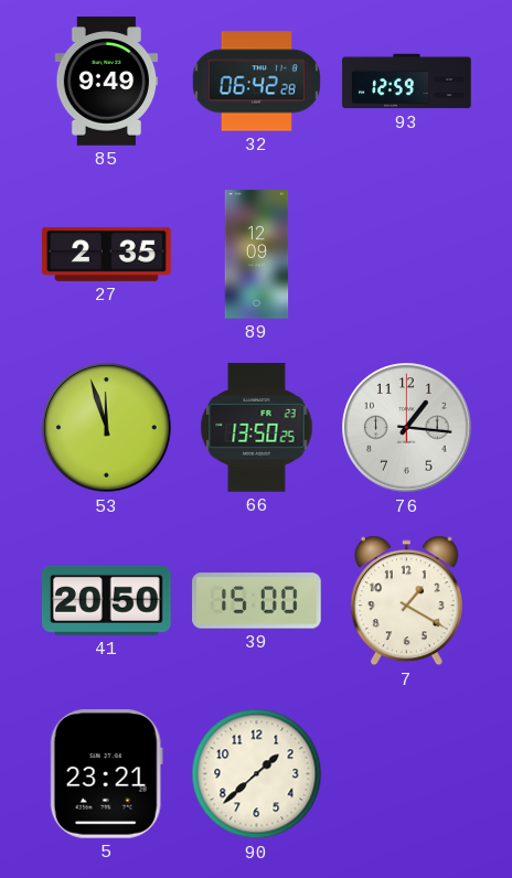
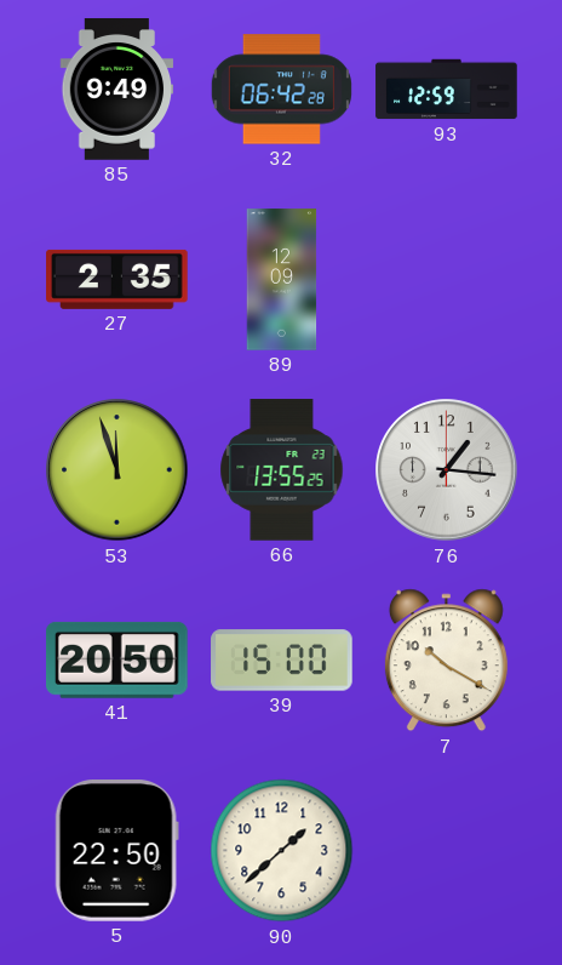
66: 13:50 -> 13:55 (282, 470)
7: 1:20 -> 10:20 (446, 661)
5: 23:21 -> 22:50 (116, 851)
